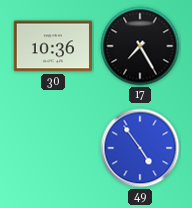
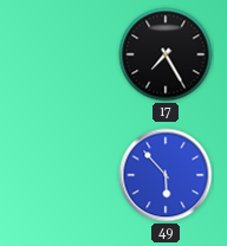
30: 10:36 -> none (53, 46)
49: 4:54 -> 5:53 (166, 175)
